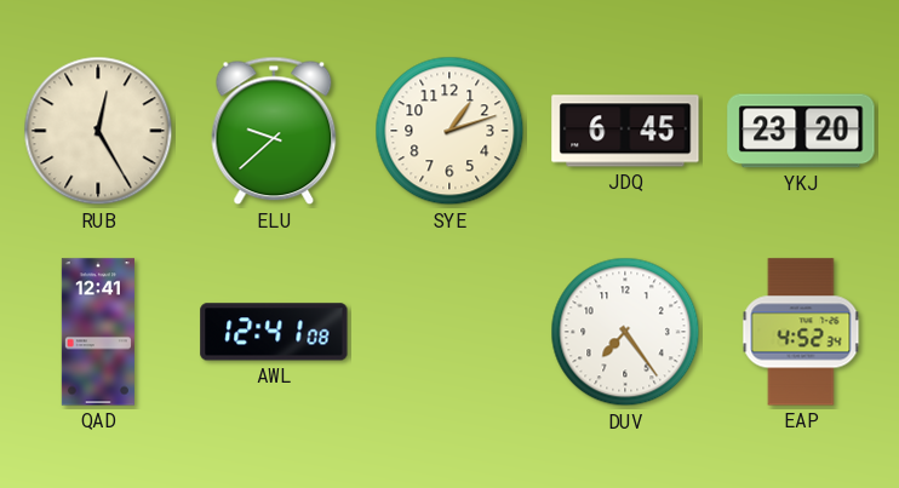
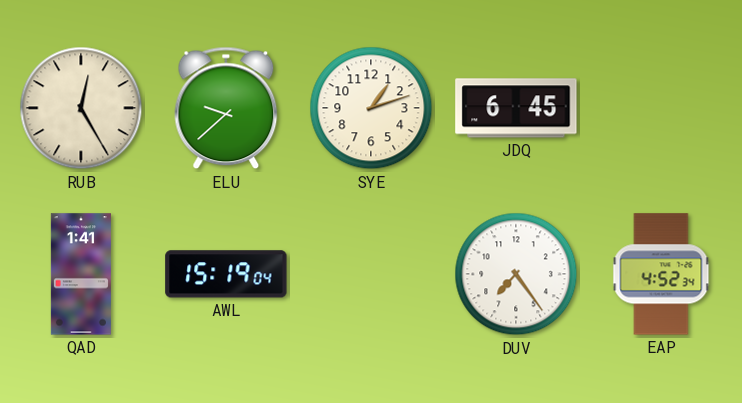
YKJ: 23:20 -> none (801, 131)
QAD: 12:41 -> 1:41 (81, 274)
AWL: 12:41 -> 15:19 (226, 274)
